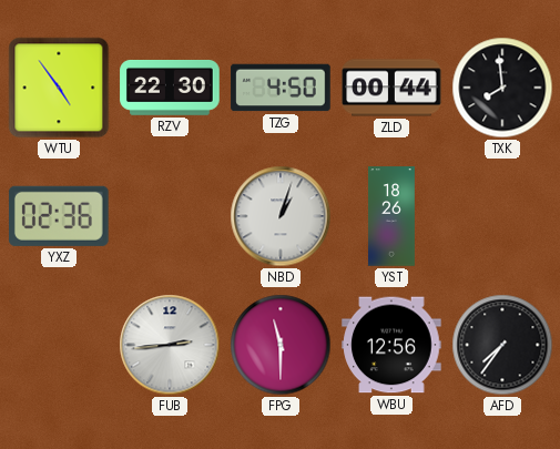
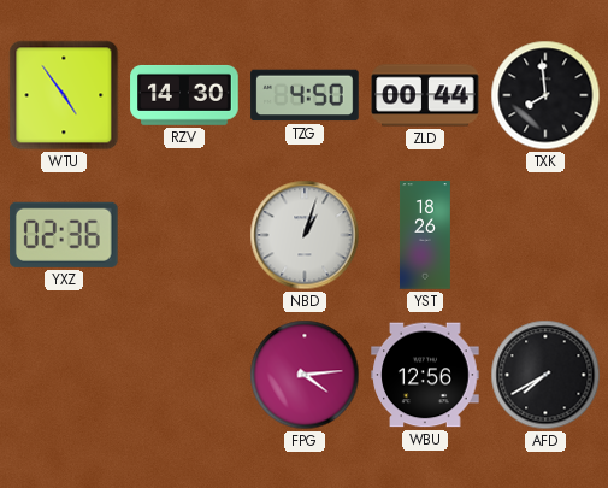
RZV: 22:30 -> 14:30 (184, 95)
FUB: 2:44 -> none (170, 345)
FPG: 11:30 -> 4:14 (305, 375)
AFD: 7:36 -> 7:40 (545, 375)
